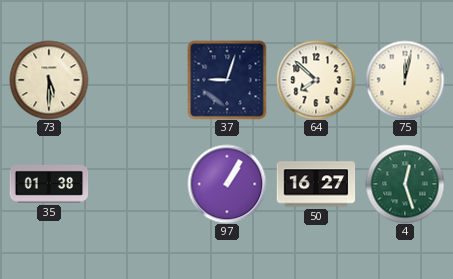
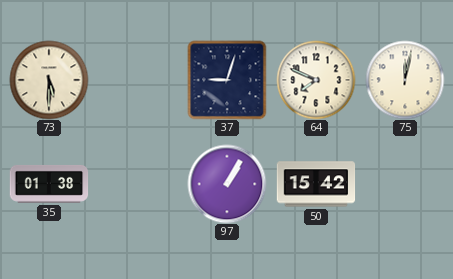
64: 7:52 -> 7:49 (316, 80)
50: 16:27 -> 15:42 (316, 184)
4: 12:27 -> none (405, 184)
